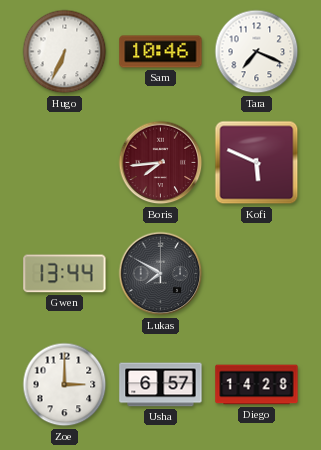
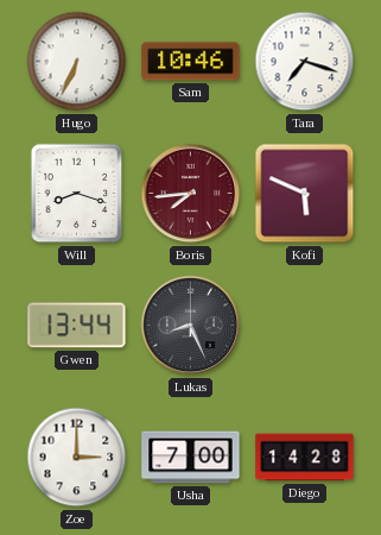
Tara: 7:19 -> 7:18 (305, 62)
Will: none -> 8:18 (77, 194)
Lukas: 7:50 -> 8:26 (191, 326)
Usha: 6:57 -> 7:00 (191, 458)
